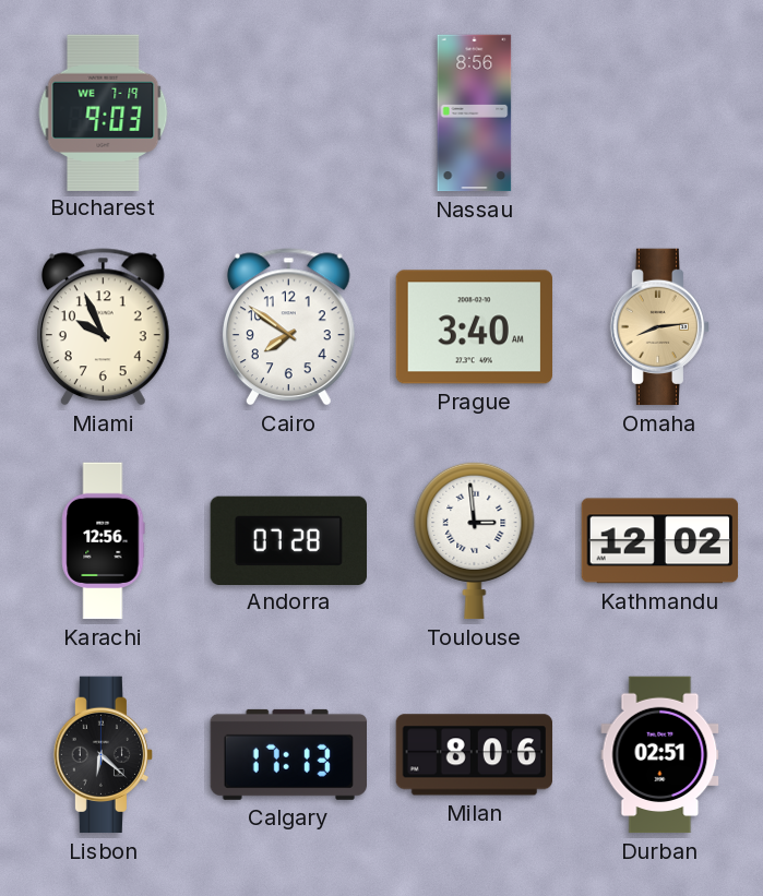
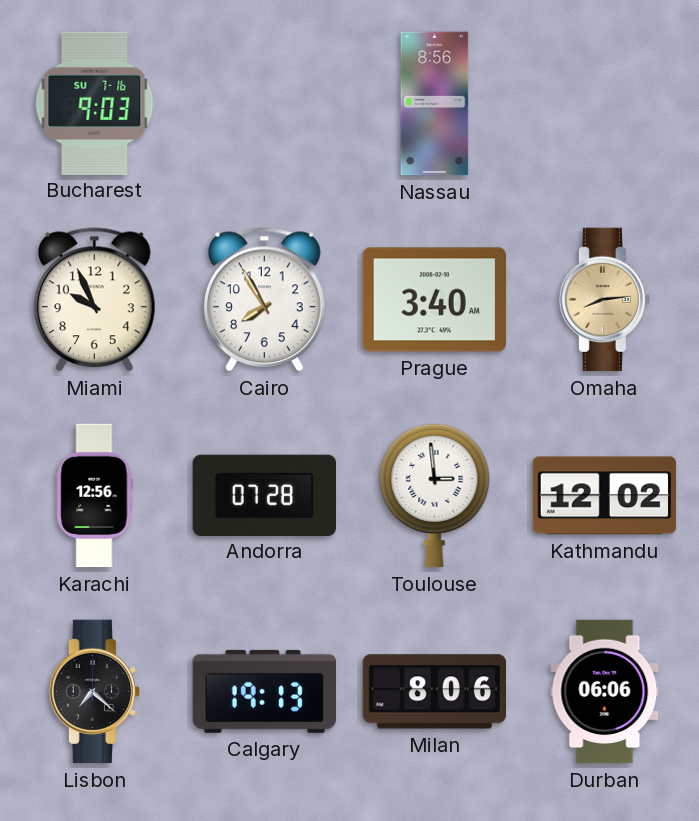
Bucharest date: WE 7-19 -> SU 7-16 (95, 103)
Cairo: 7:51 -> 7:55 (264, 300)
Lisbon: 6:22 -> 7:22 (94, 692)
Calgary: 17:13 -> 19:13 (264, 691)
Durban: 02:51 -> 06:06 (605, 692)
